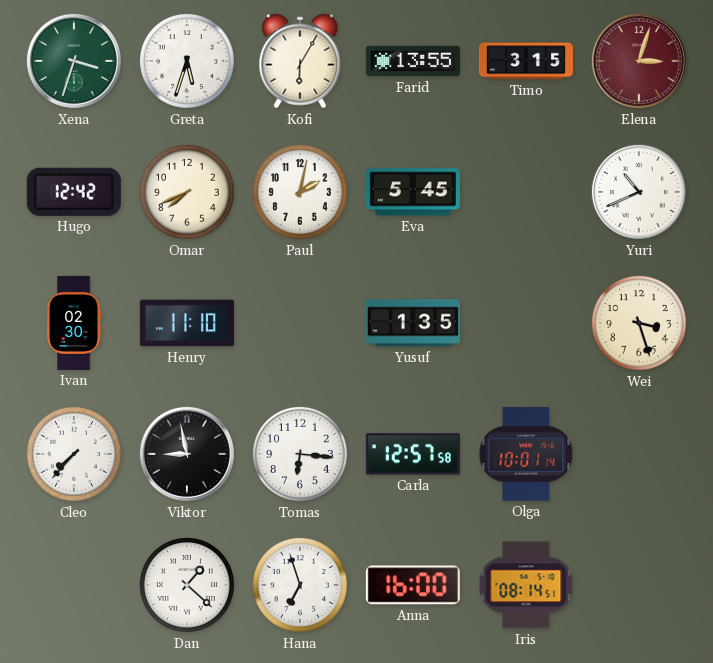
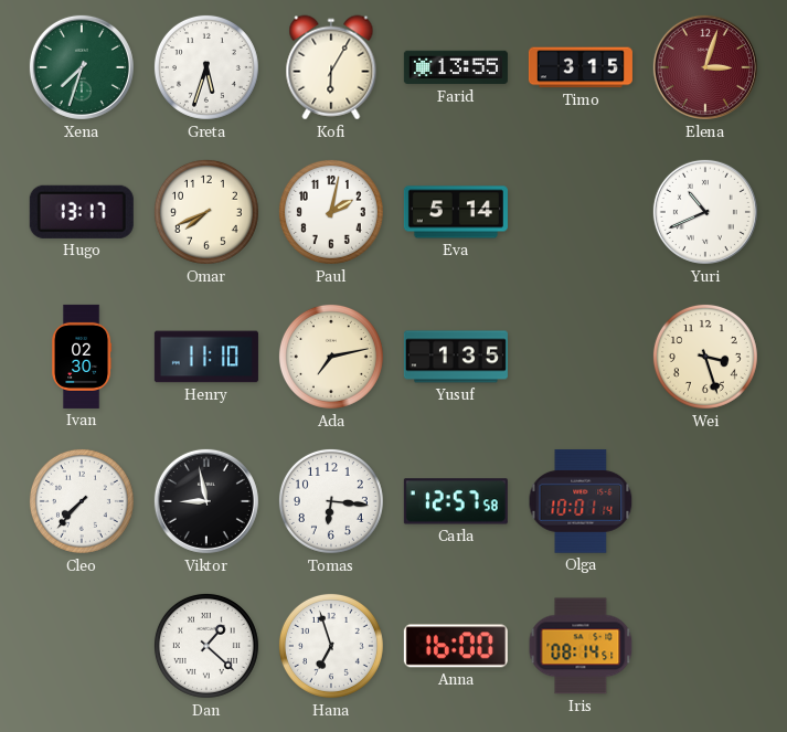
Xena: 3:33 -> 7:33 (82, 67)
Hugo: 12:42 -> 13:17 (82, 212)
Eva: 5:45 -> 5:14 (456, 212)
Ada: none -> 7:13 (331, 357)
